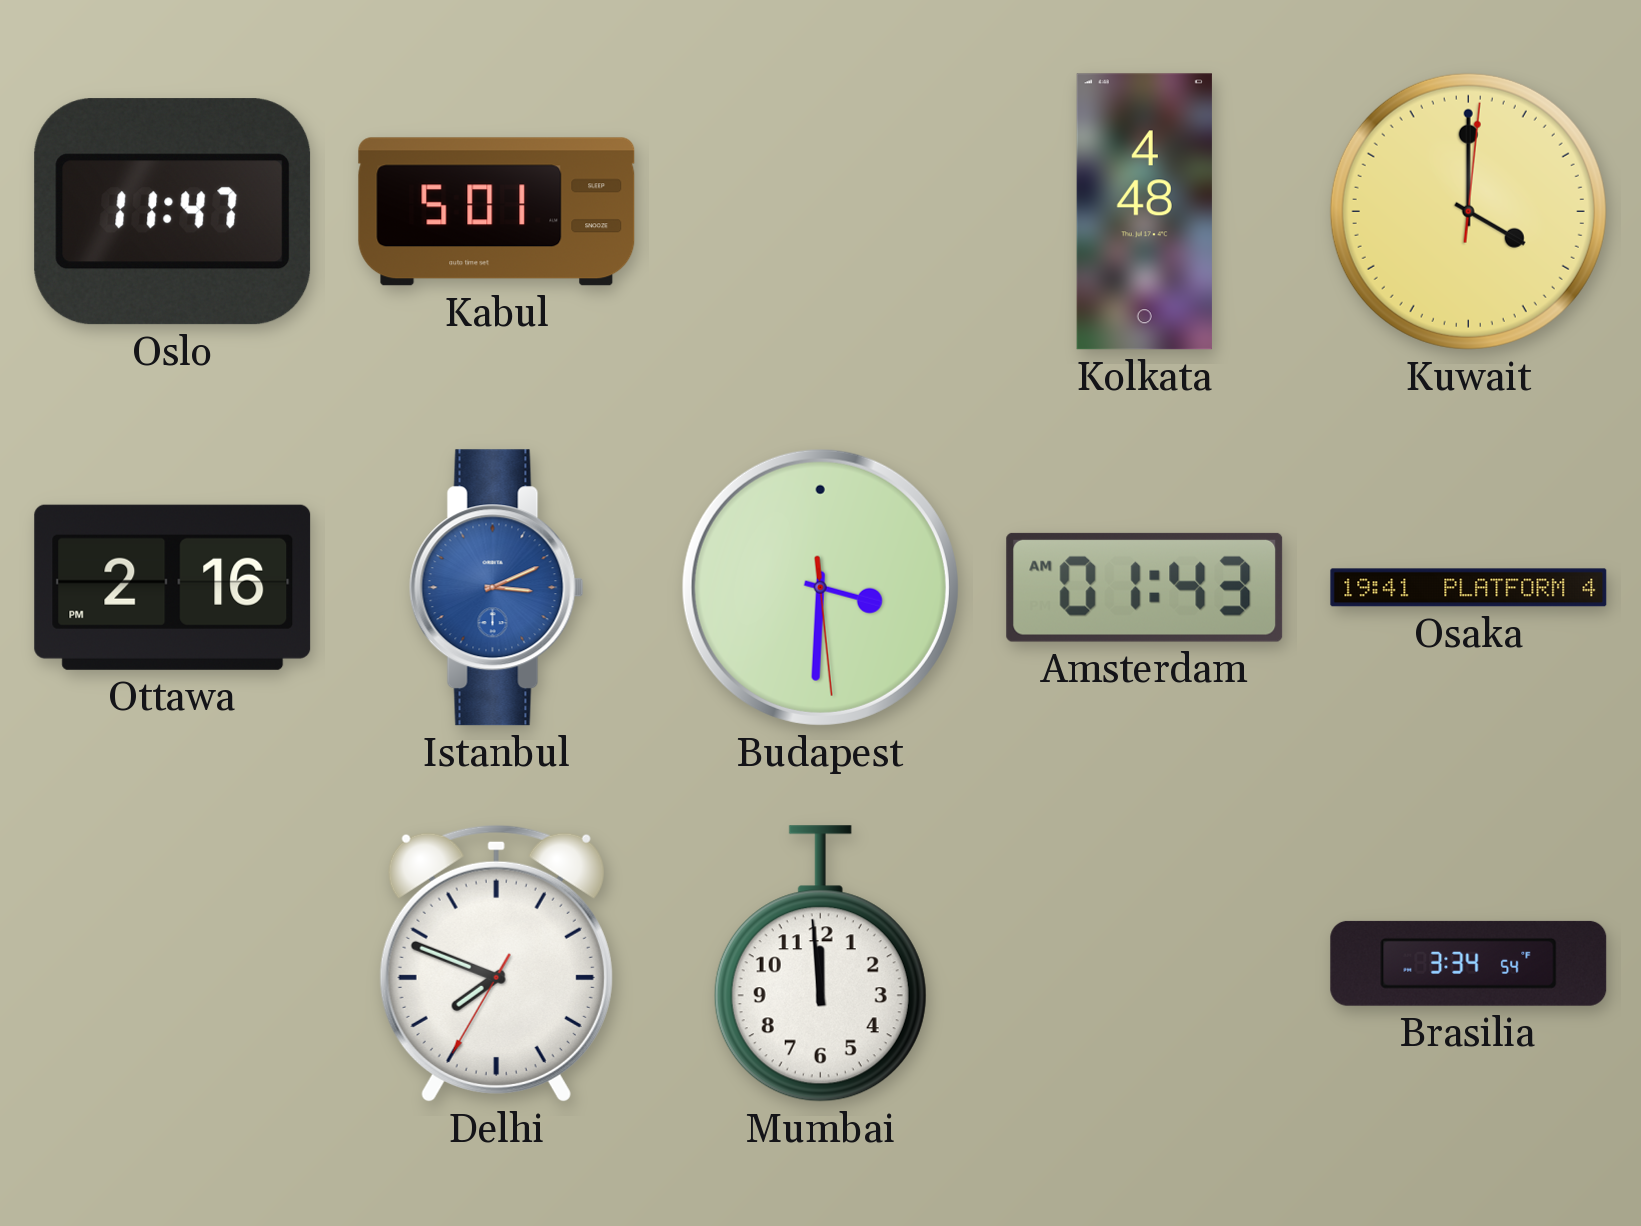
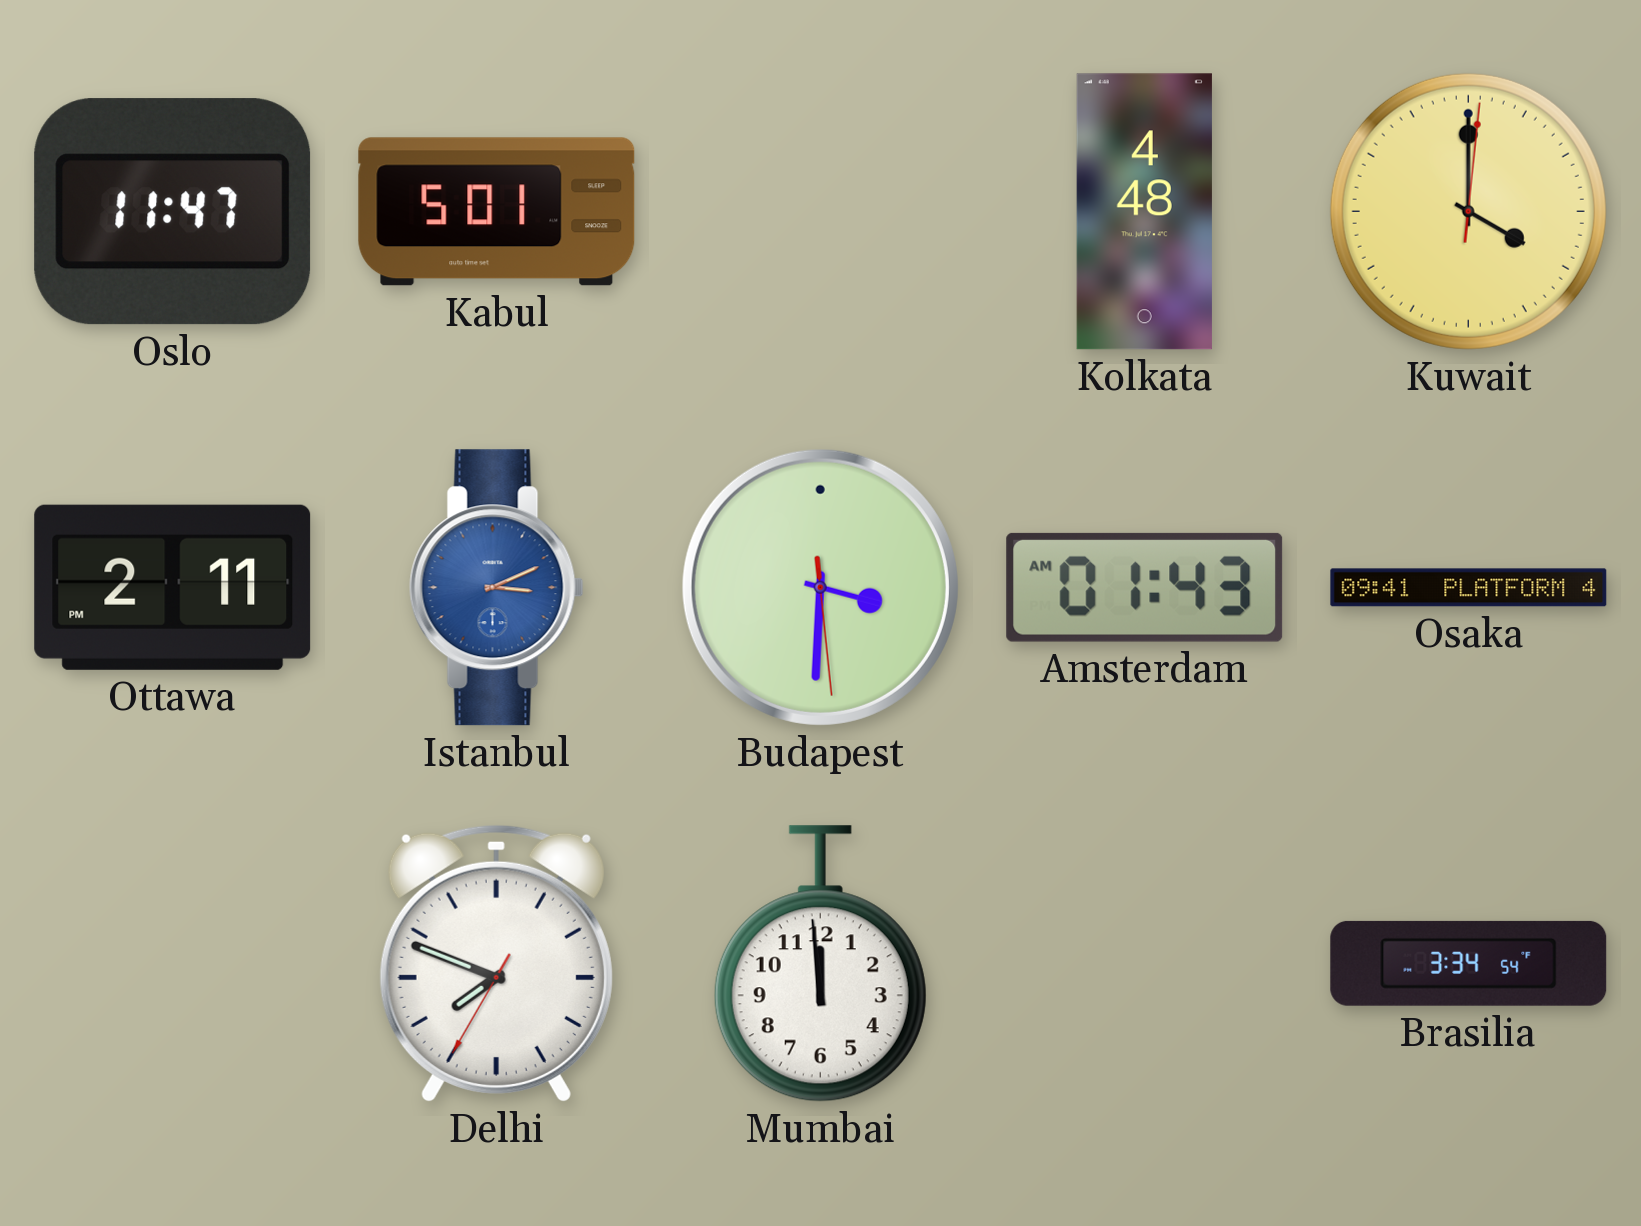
Ottawa: 2:16 -> 2:11 (173, 587)
Osaka: 19:41 -> 09:41 (1469, 588)
